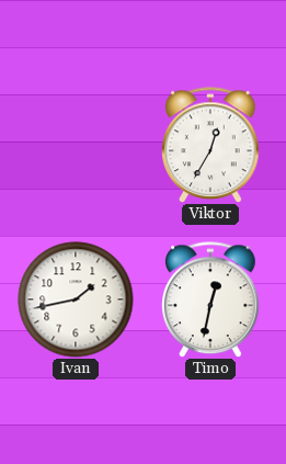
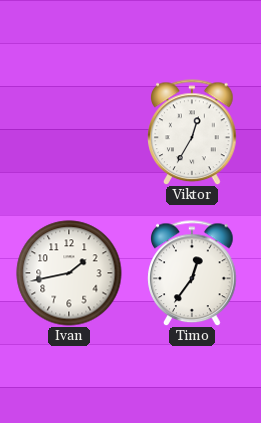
Timo: 12:32 -> 12:36 (192, 273)
